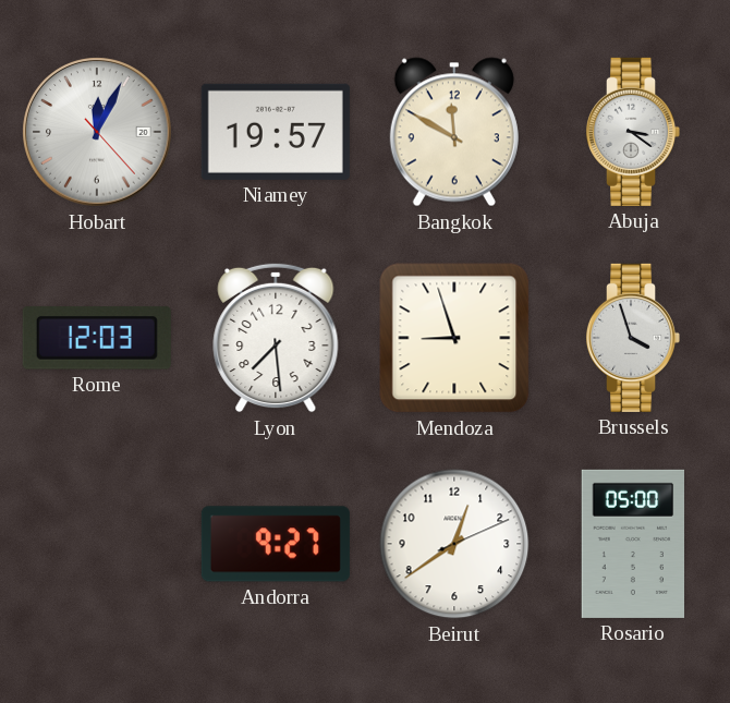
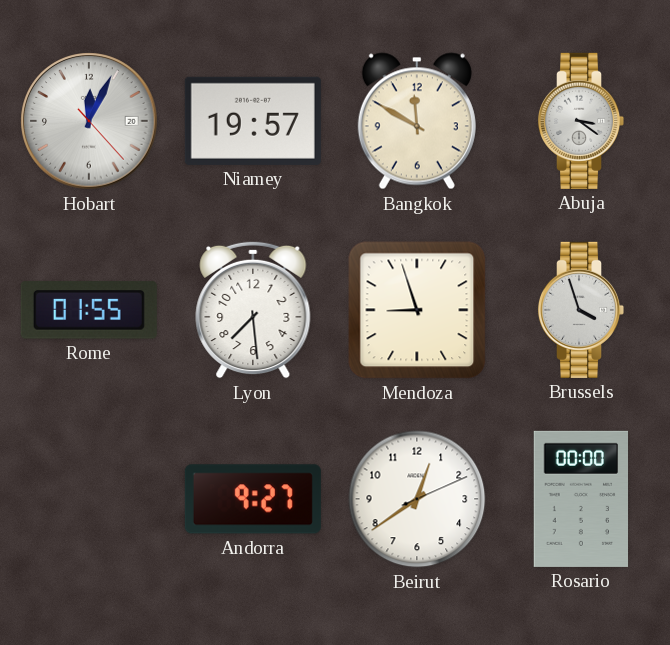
Rome: 12:03 -> 01:55 (89, 310)
Rosario: 05:00 -> 00:00 (581, 499)
